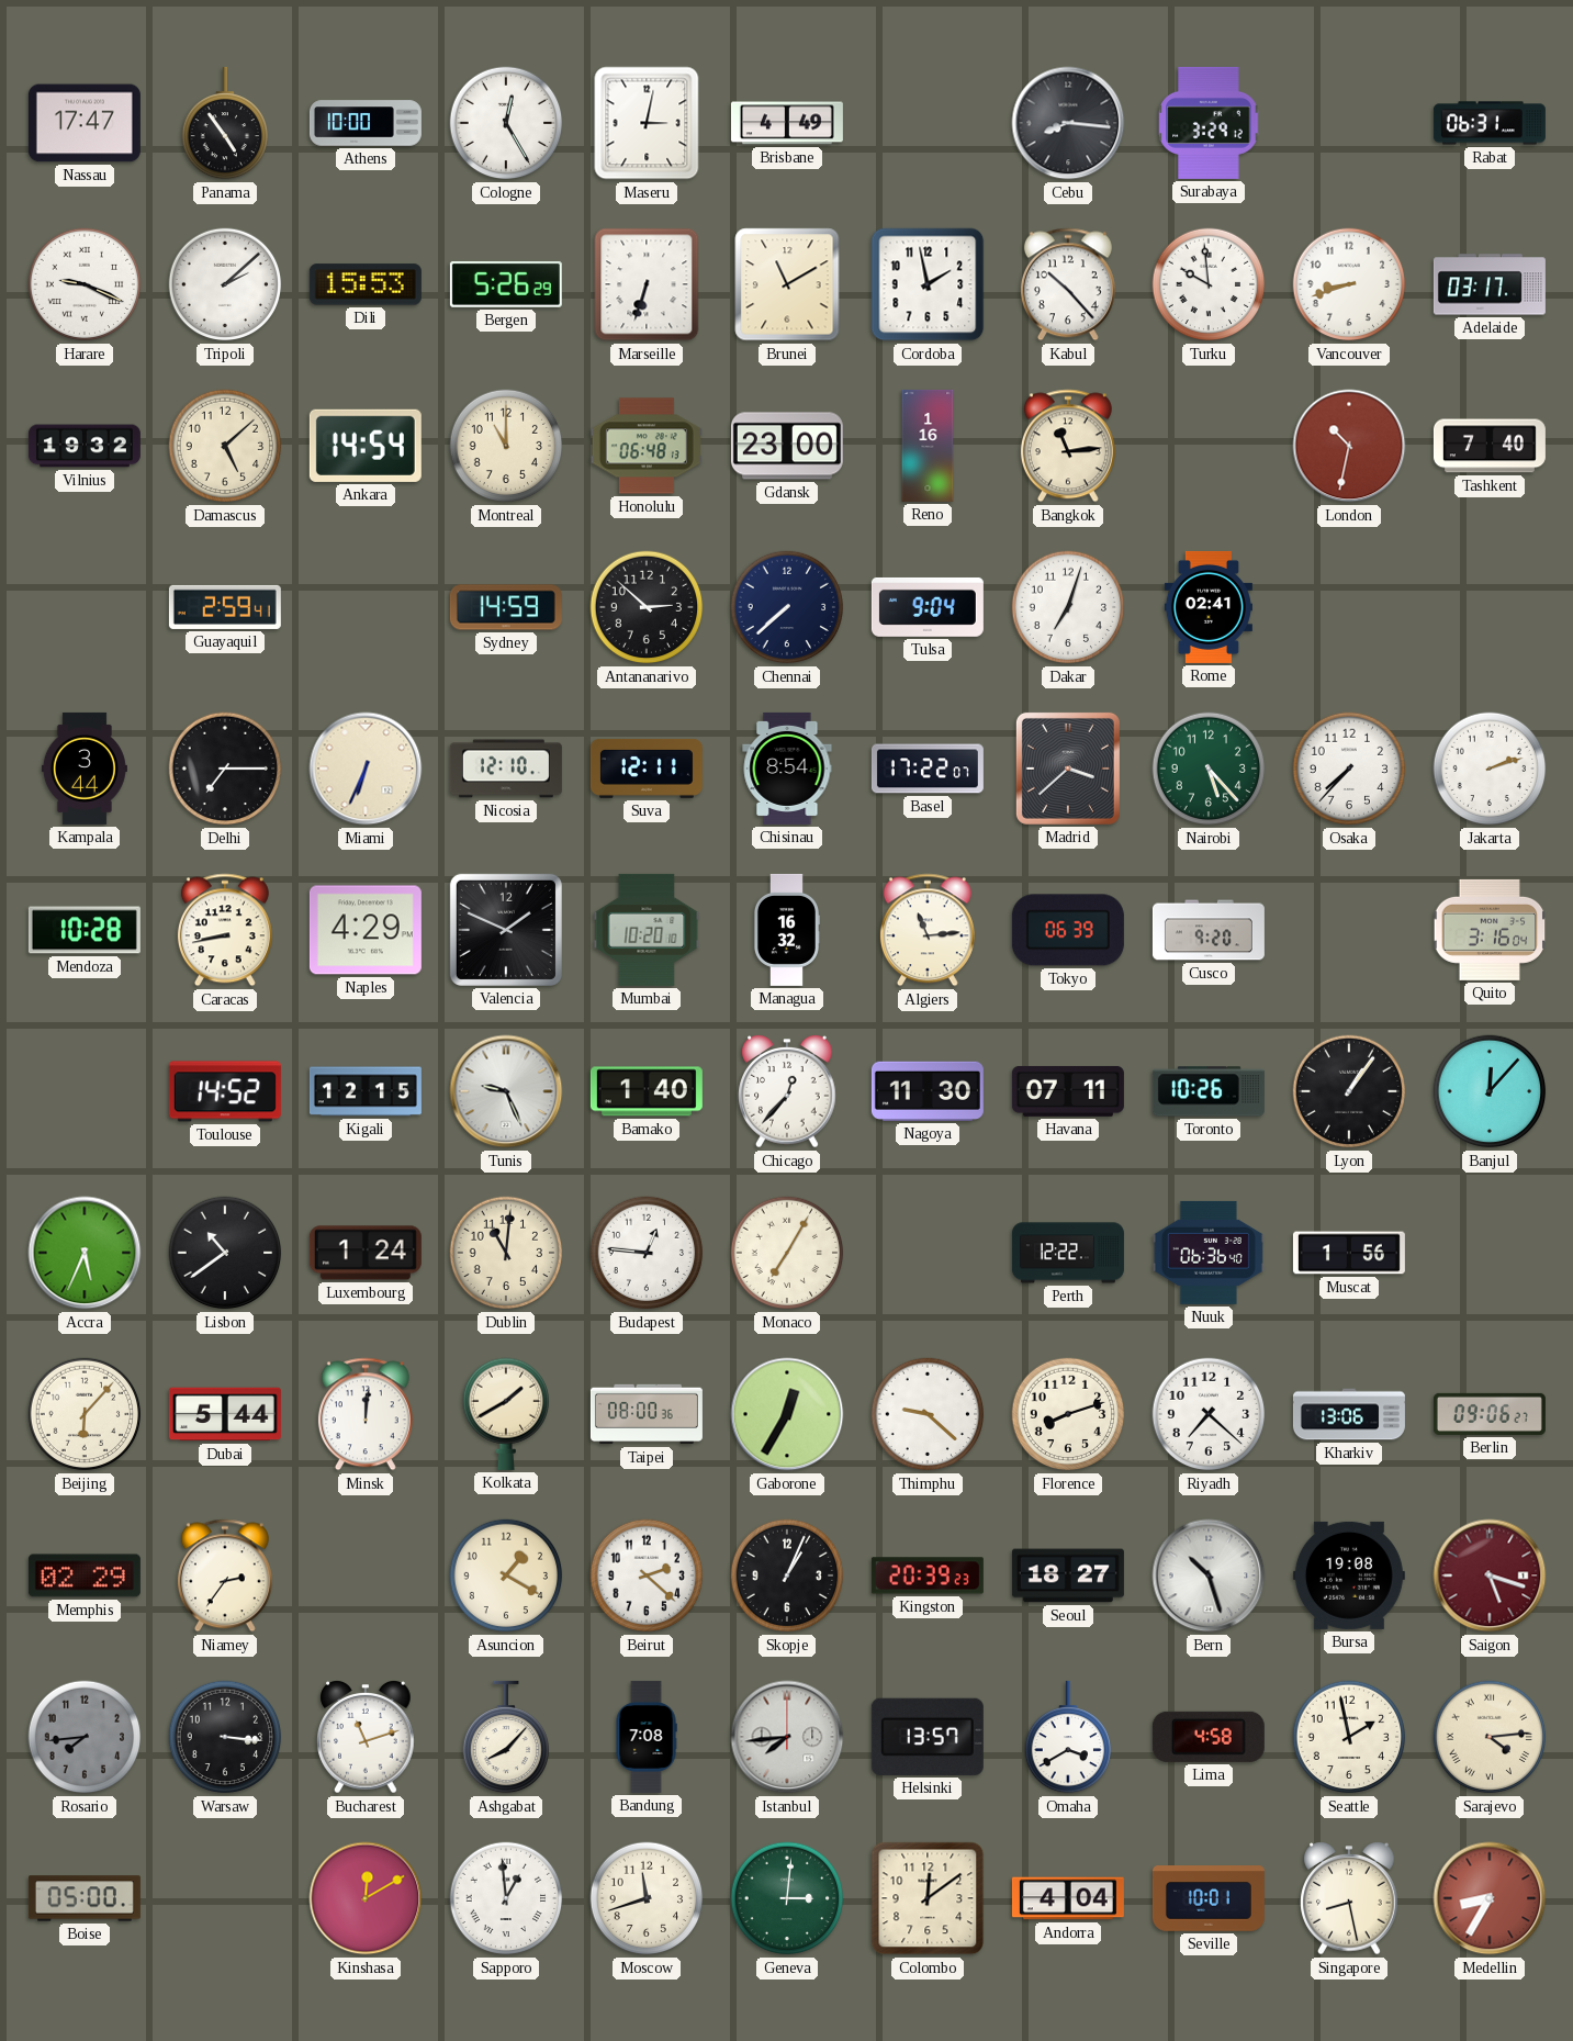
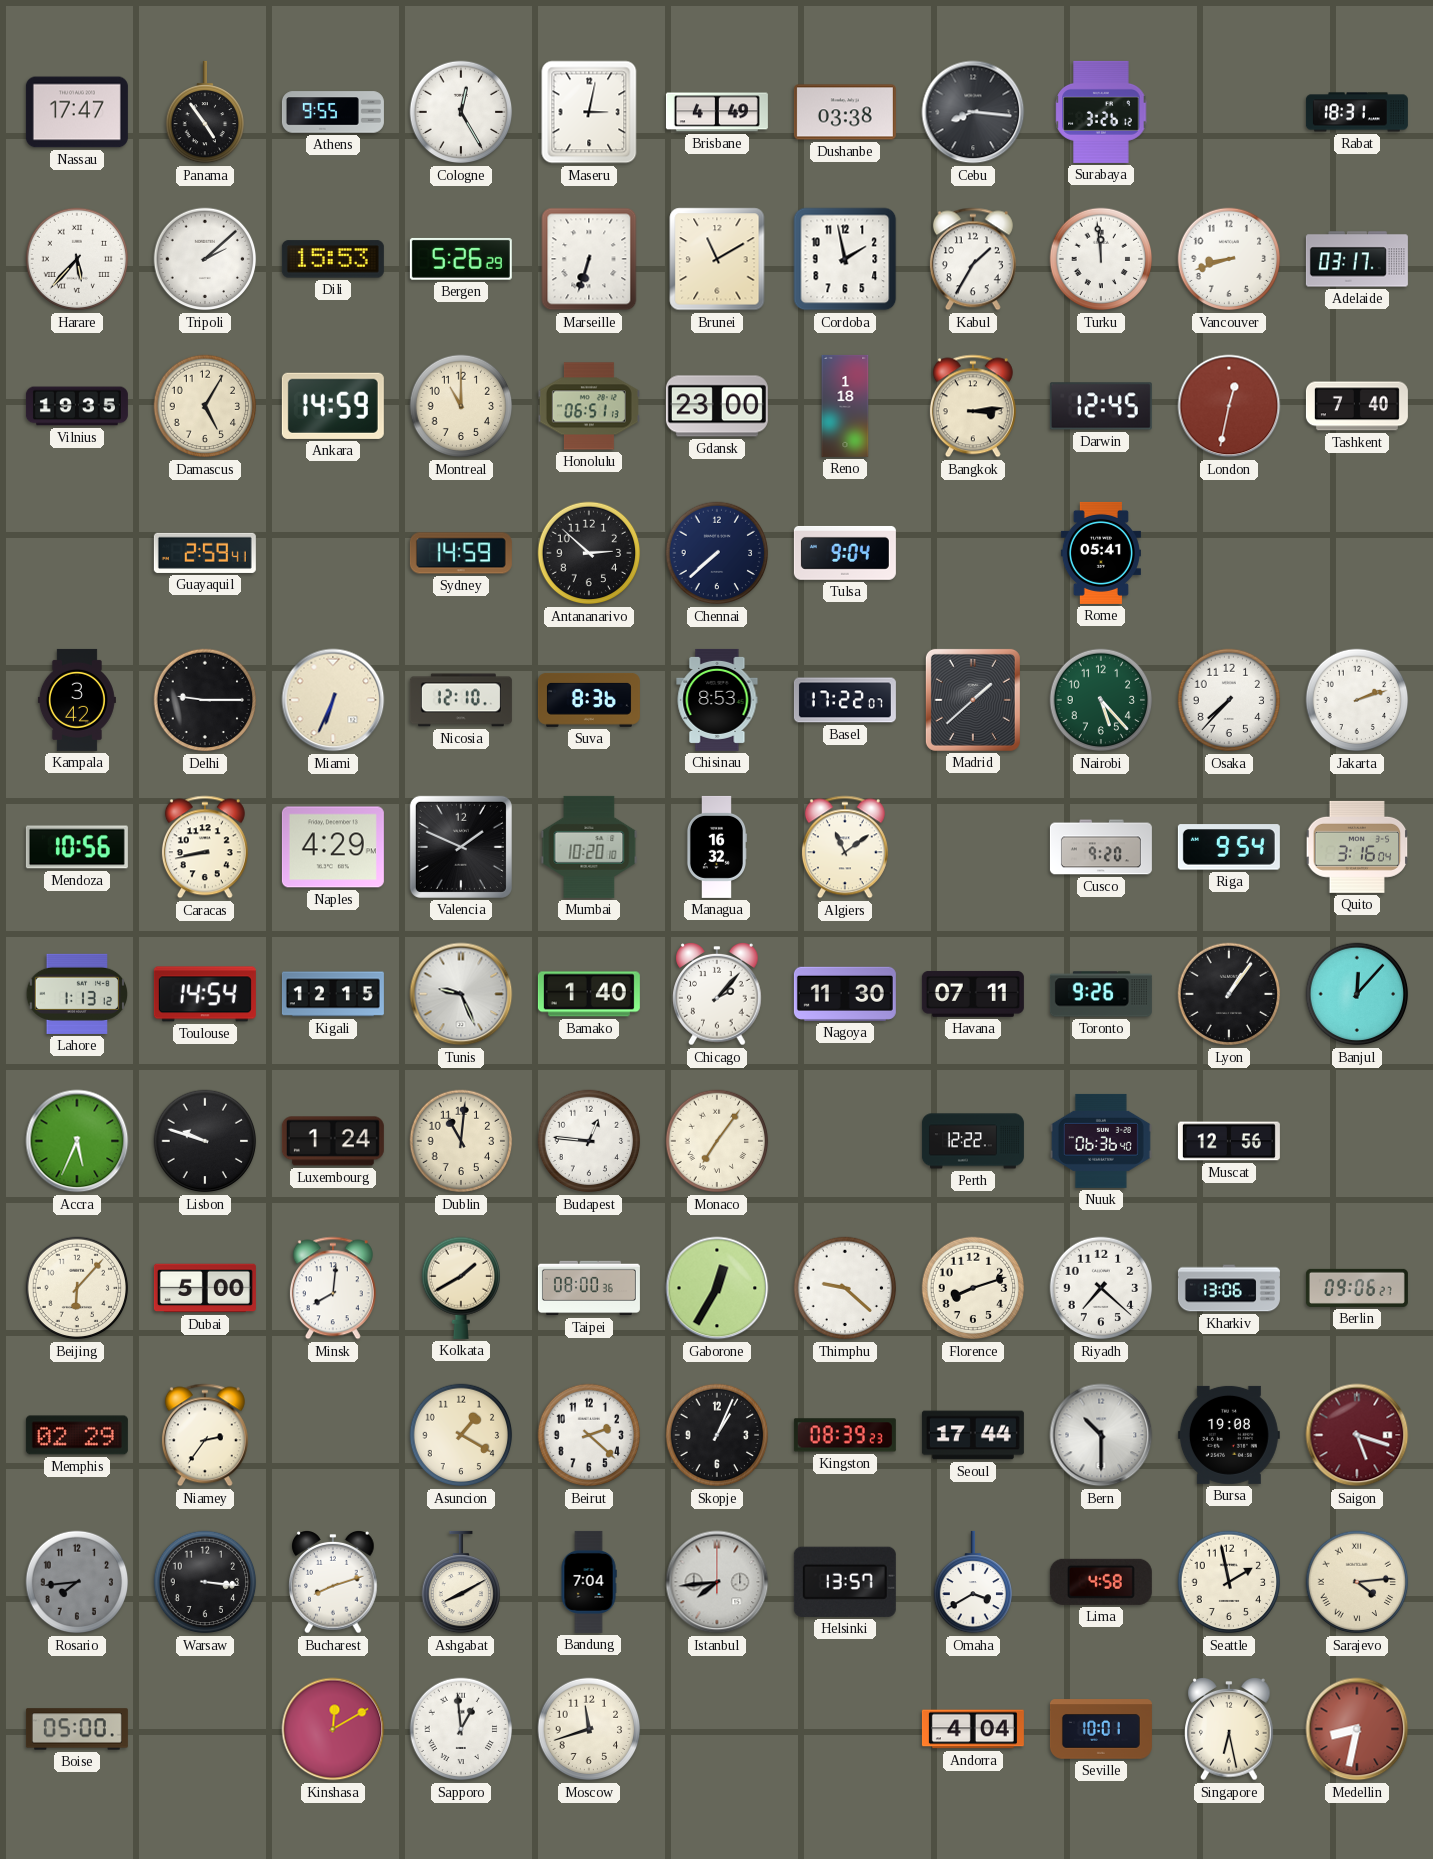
Athens: 10:00 -> 9:55 (333, 112)
Dushanbe: none -> 03:38 (845, 112)
Surabaya: 3:29 -> 3:26 (1101, 112)
Rabat: 06:31 -> 18:31 (1357, 112)
Harare: 9:19 -> 5:37 (77, 259)
Kabul: 10:23 -> 1:35 (973, 259)
Turku: 9:59 -> 11:59 (1101, 259)
Vilnius: 19:32 -> 19:35 (77, 406)
Damascus: 5:08 -> 5:05 (205, 406)
Ankara: 14:54 -> 14:59 (333, 406)
Honolulu: 06:48 -> 06:51 (589, 406)
Reno: 1:16 -> 1:18 (845, 406)
Bangkok: 11:14 -> 3:14 (973, 406)
Darwin: none -> 12:45 (1101, 406)
London: 10:32 -> 12:32 (1229, 406)
Dakar: 7:03 -> none (1068, 607)
Rome: 02:41 -> 05:41 (1101, 553)
Kampala: 3:44 -> 3:42 (77, 700)
Delhi: 7:15 -> 9:15 (205, 700)
Suva: 12:11 -> 8:36 (589, 700)
Chisinau: 8:54 -> 8:53 (717, 700)
Madrid: 3:38 -> 1:38 (973, 700)
Mendoza: 10:28 -> 10:56 (77, 847)
Algiers: 11:14 -> 11:09 (845, 847)
Tokyo: 06:39 -> none (1068, 930)
Riga: none -> 9:54 (1229, 847)
Lahore: none -> 1:13 (77, 994)
Toulouse: 14:52 -> 14:54 (205, 994)
Chicago: 12:37 -> 2:07 (717, 995)
Toronto: 10:26 -> 9:26 (1101, 994)
Lisbon: 10:39 -> 9:48 (205, 1141)
Monaco: 7:05 -> 7:06 (717, 1141)
Muscat: 1:56 -> 12:56 (1229, 1141)
Dubai: 5:44 -> 5:00 (205, 1288)
Minsk: 12:01 -> 8:01 (333, 1288)
Kingston: 20:39 -> 08:39 (845, 1435)
Seoul: 18:27 -> 17:44 (973, 1435)
Bern: 10:27 -> 10:30 (1101, 1435)
Bucharest: 11:12 -> 8:12 (333, 1583)
Ashgabat: 8:07 -> 8:10 (460, 1582)
Bandung: 7:08 -> 7:04 (589, 1582)
Geneva: 3:01 -> none (787, 1898)
Colombo: 12:09 -> none (928, 1898)
Singapore: 8:28 -> 6:28 (1229, 1730)
Medellin: 8:35 -> 8:32 (1357, 1729)
